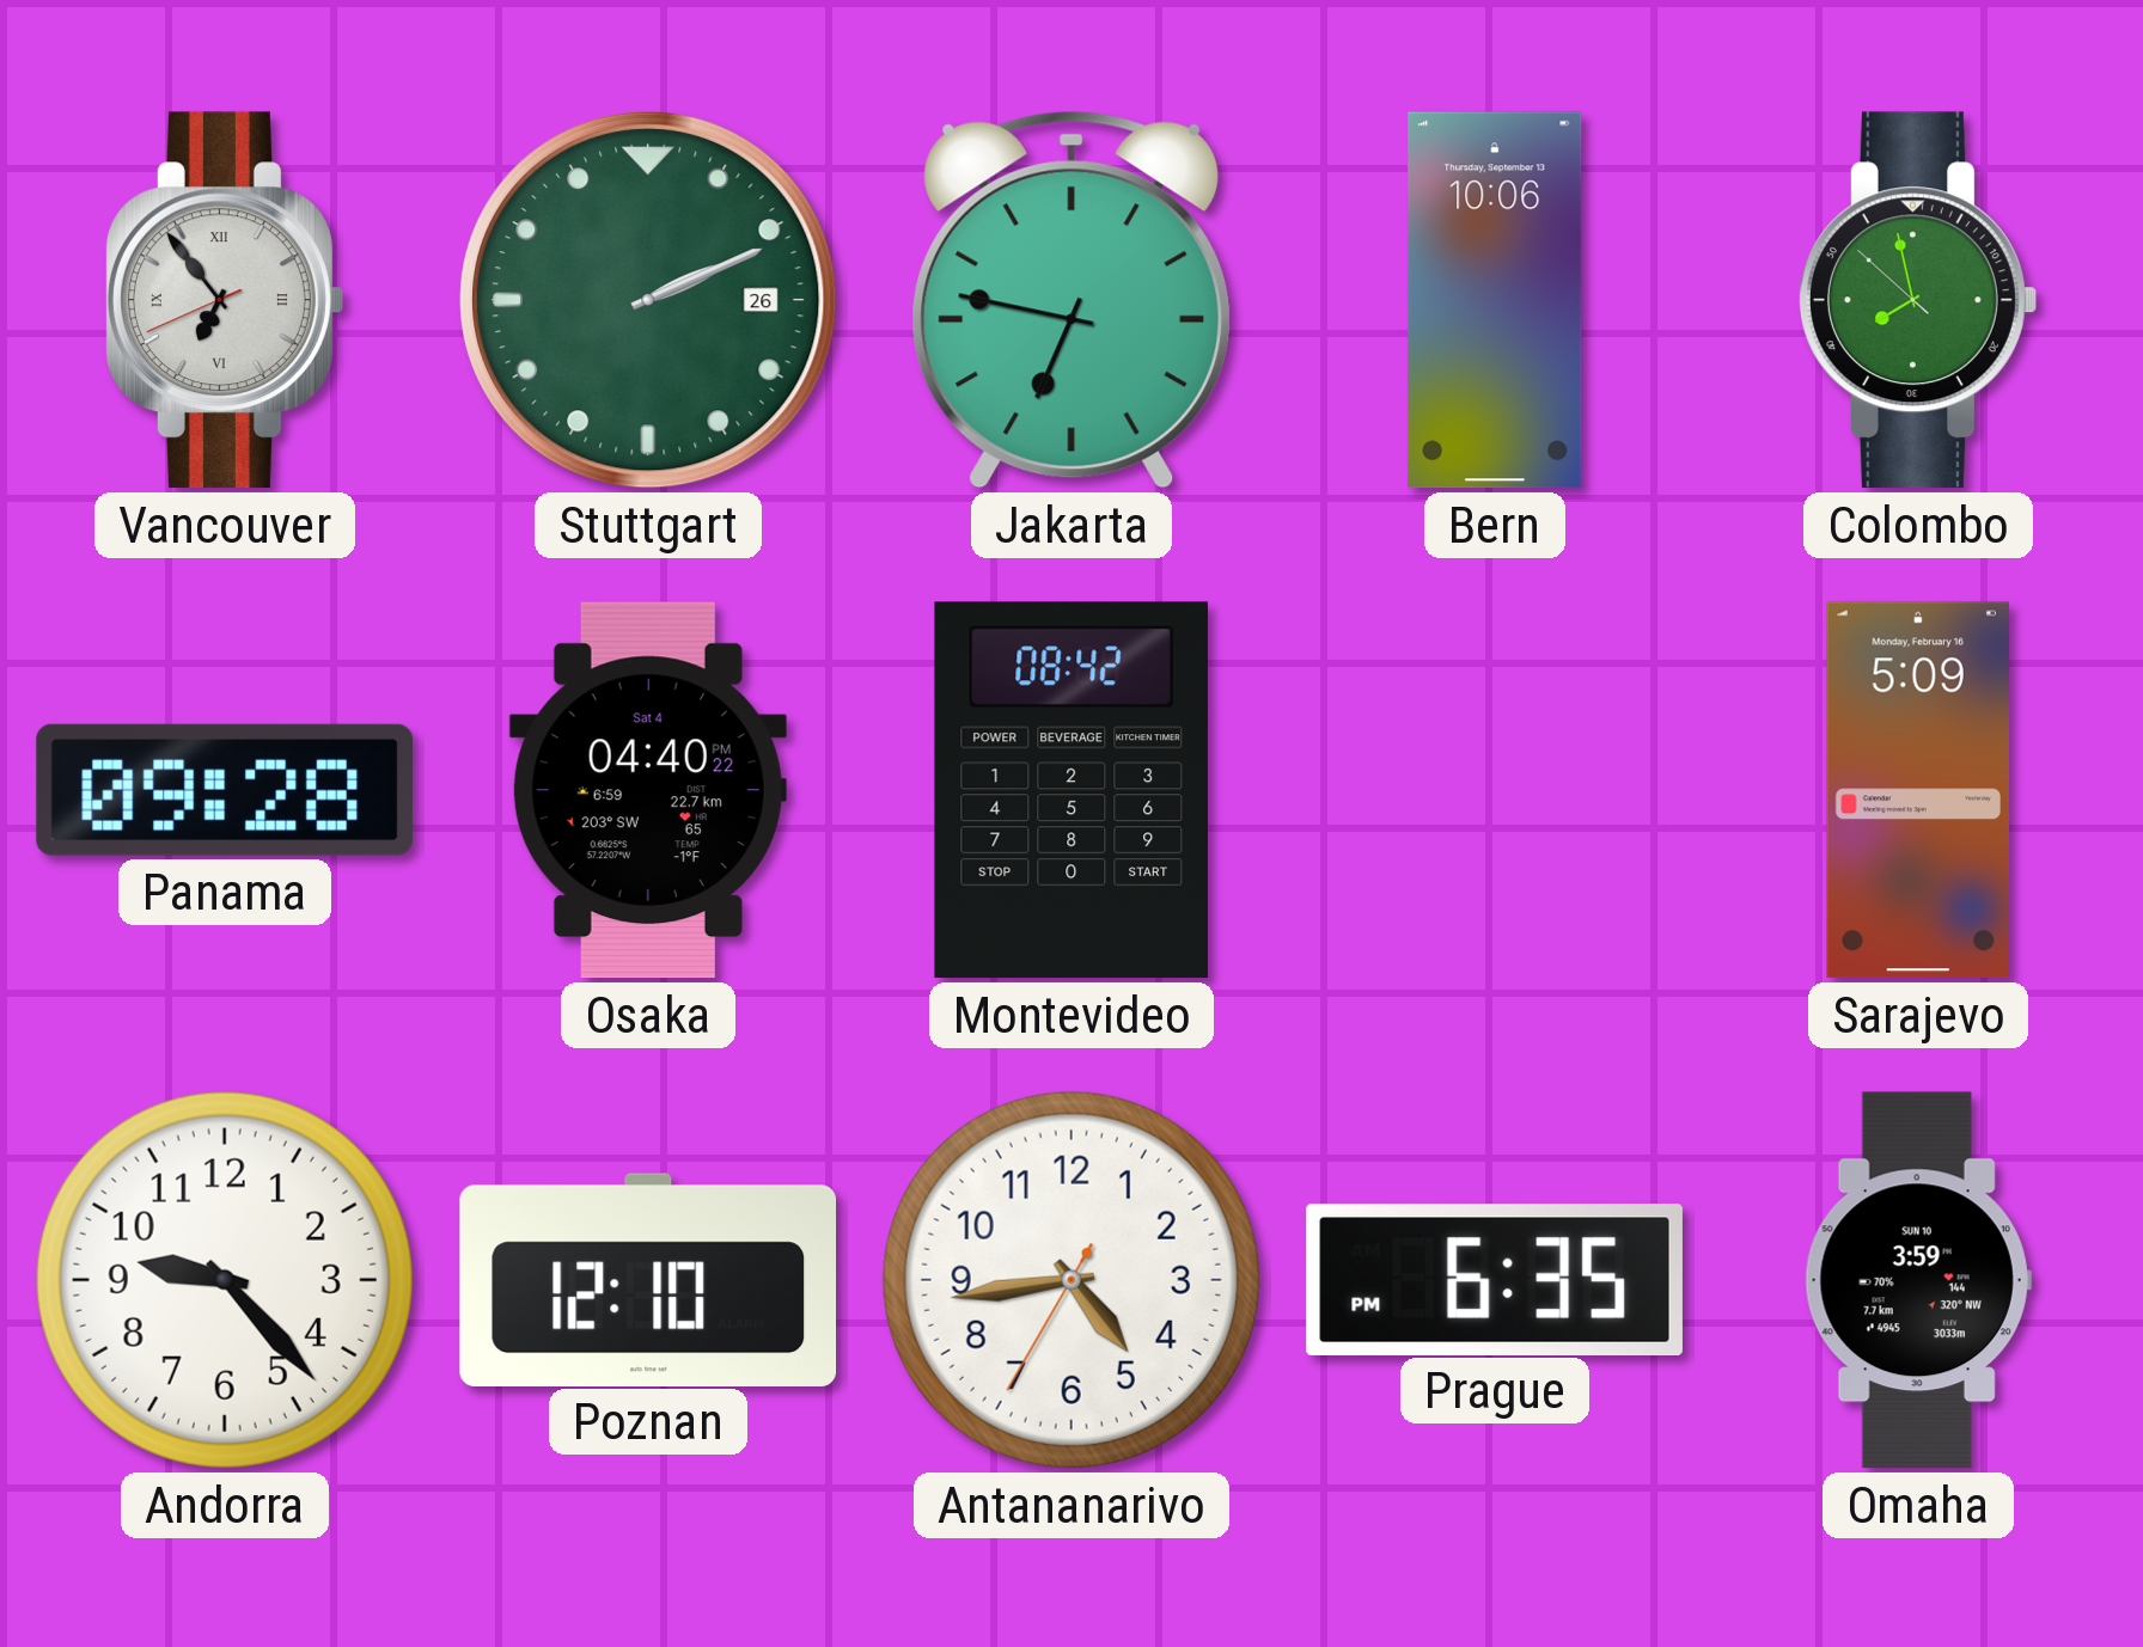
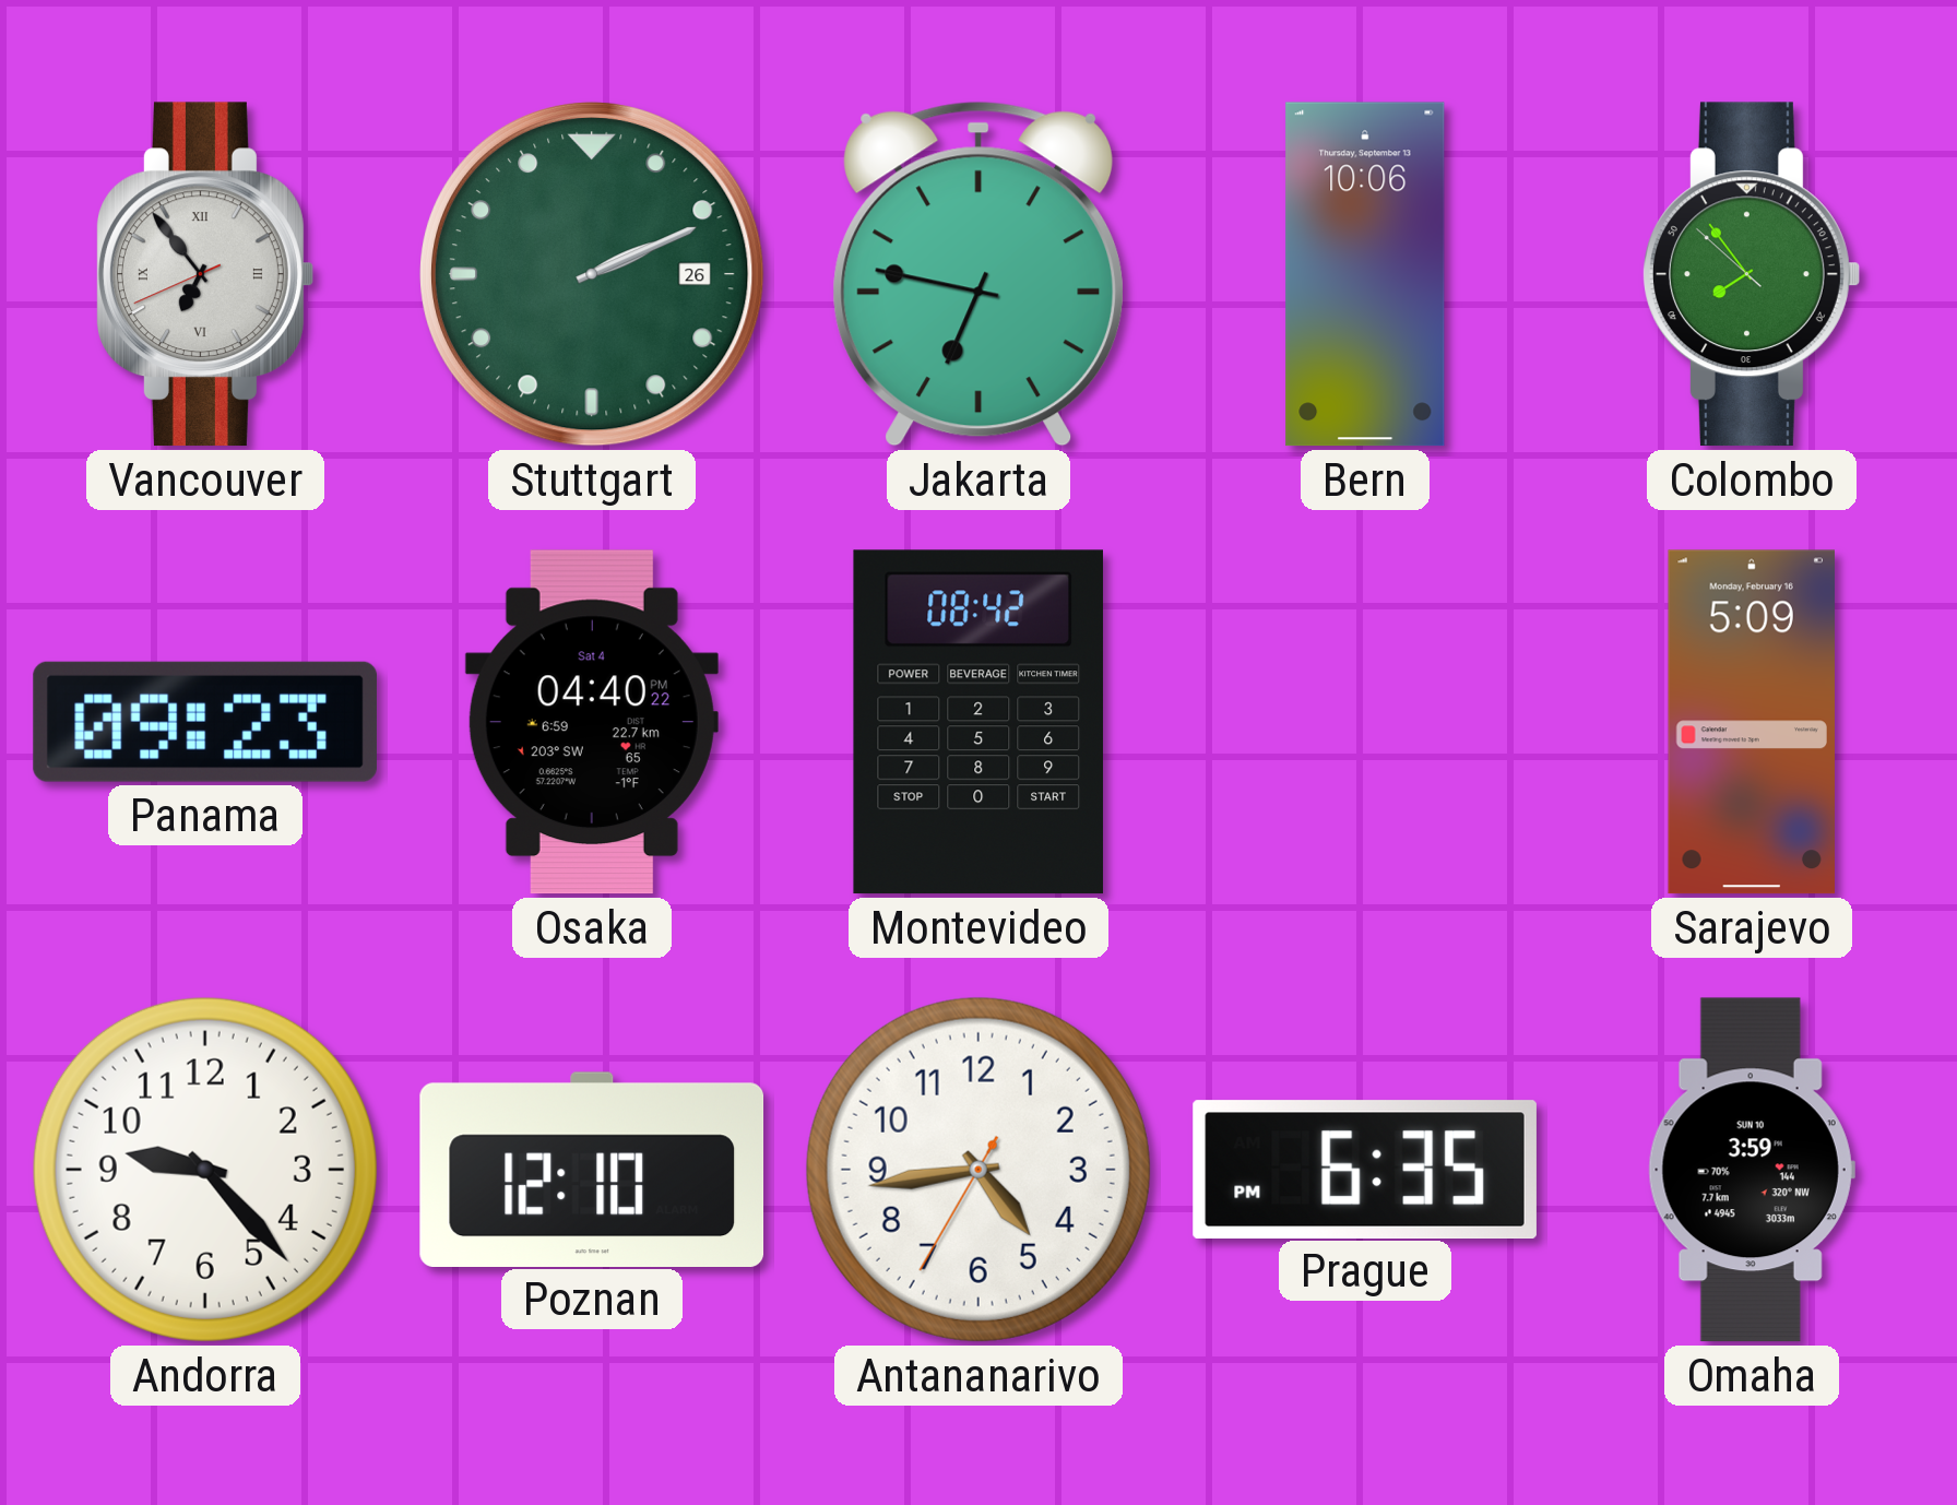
Colombo: 7:57 -> 7:53 (1752, 274)
Panama: 09:28 -> 09:23 (205, 722)
